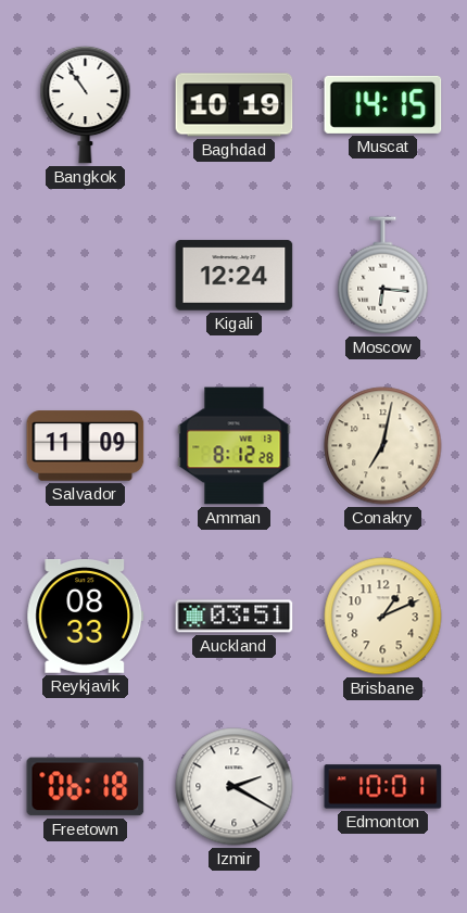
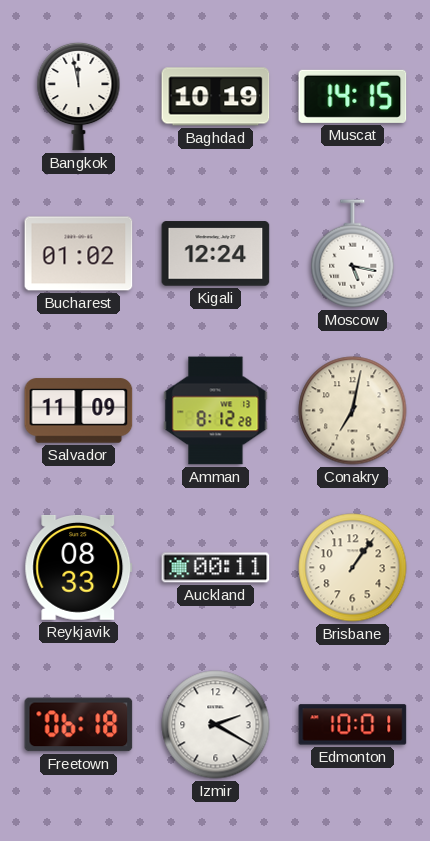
Bangkok: 10:54 -> 11:58 (79, 96)
Bucharest: none -> 01:02 (79, 254)
Moscow: 6:16 -> 5:17 (353, 254)
Auckland: 03:51 -> 00:11 (216, 568)
Brisbane: 1:11 -> 1:06 (353, 568)
